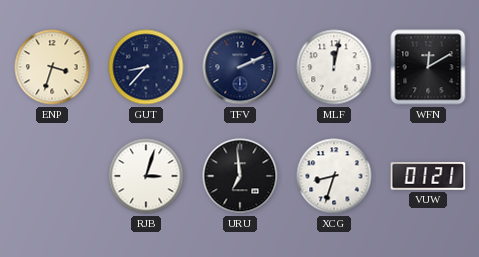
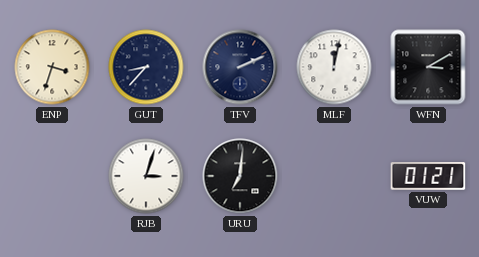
WFN: 12:10 -> 3:10 (428, 67)
URU: 6:59 -> 7:01 (240, 176)
XCG: 8:33 -> none (334, 176)
